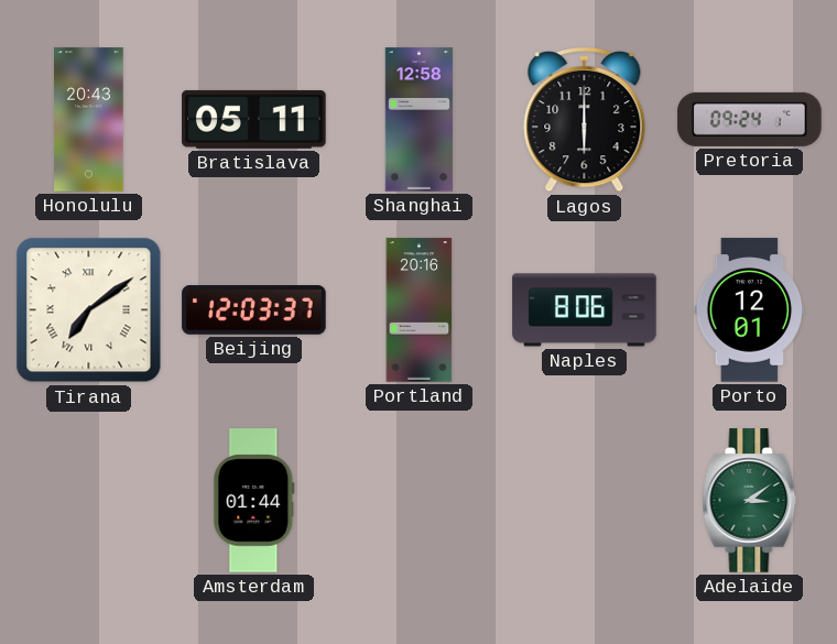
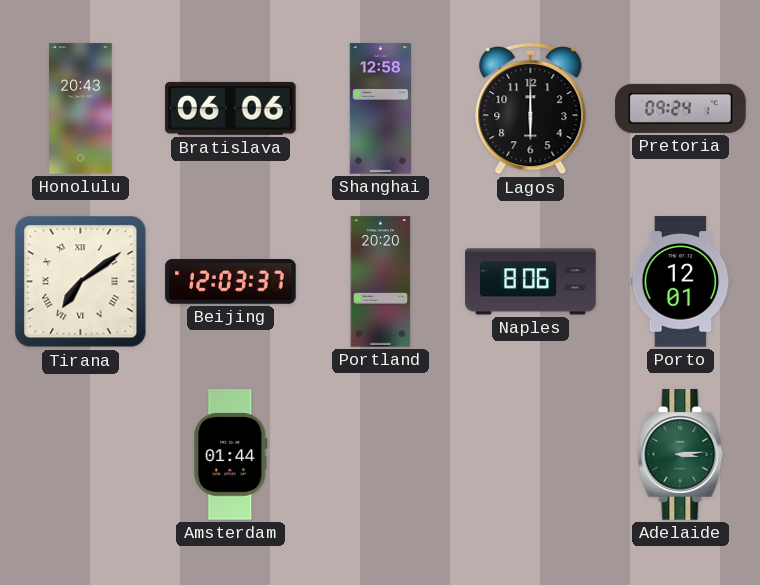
Bratislava: 05:11 -> 06:06 (231, 108)
Portland: 20:16 -> 20:20 (381, 282)
Adelaide: 3:09 -> 3:14 (681, 455)
